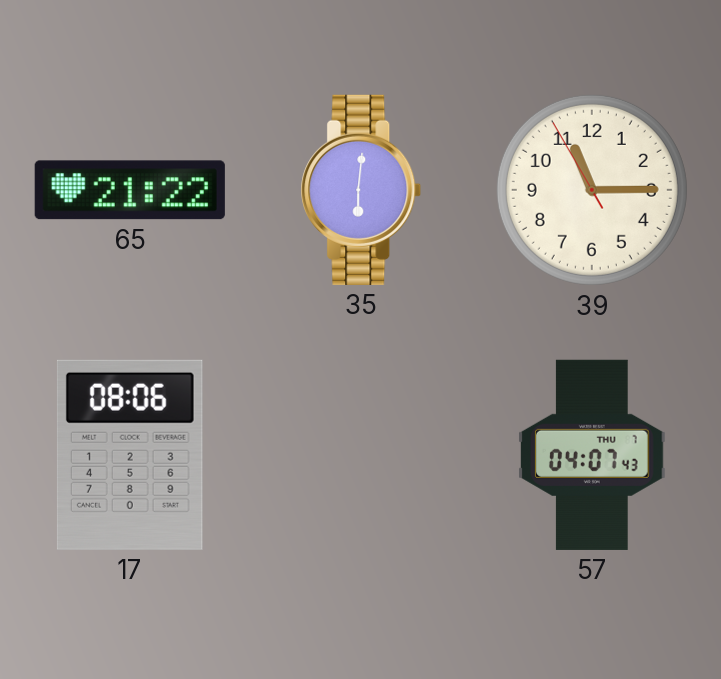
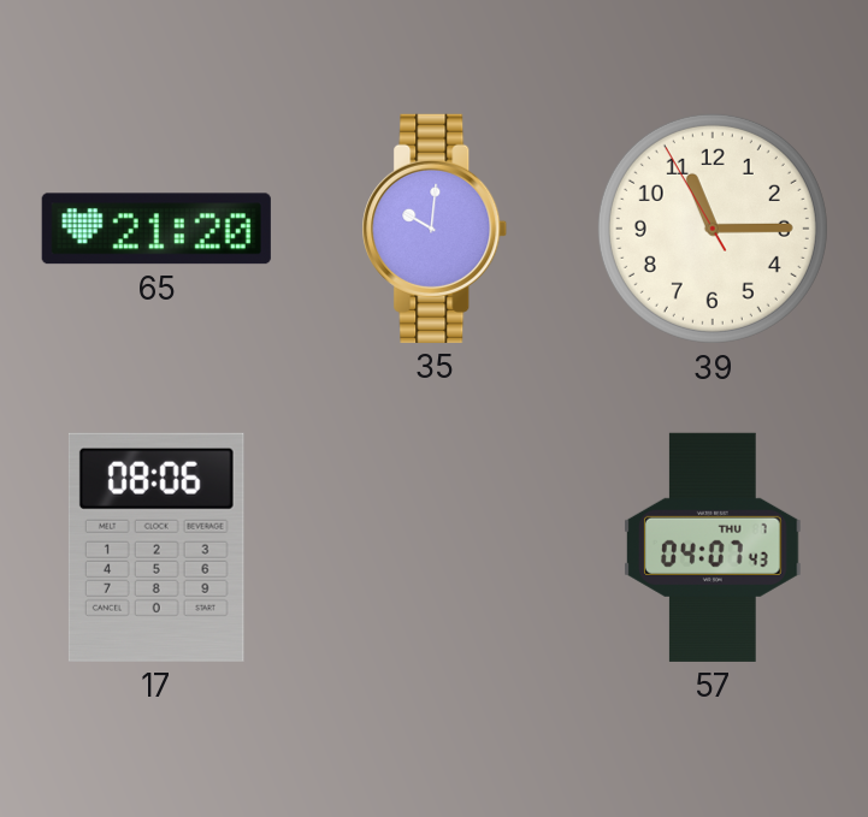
65: 21:22 -> 21:20 (157, 229)
35: 6:01 -> 10:01 (435, 229)
